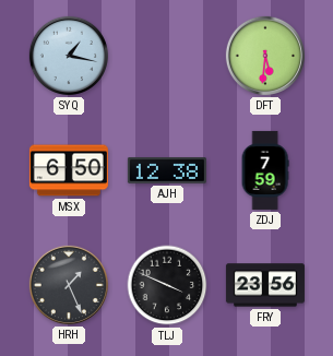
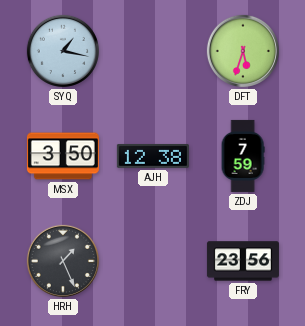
DFT: 5:31 -> 5:33 (243, 51)
MSX: 6:50 -> 3:50 (63, 156)
TLJ: 3:49 -> none (167, 285)
